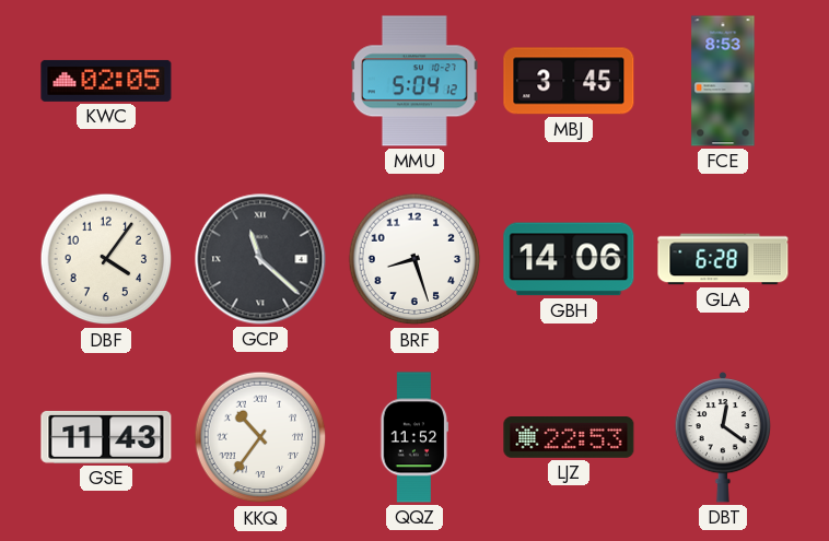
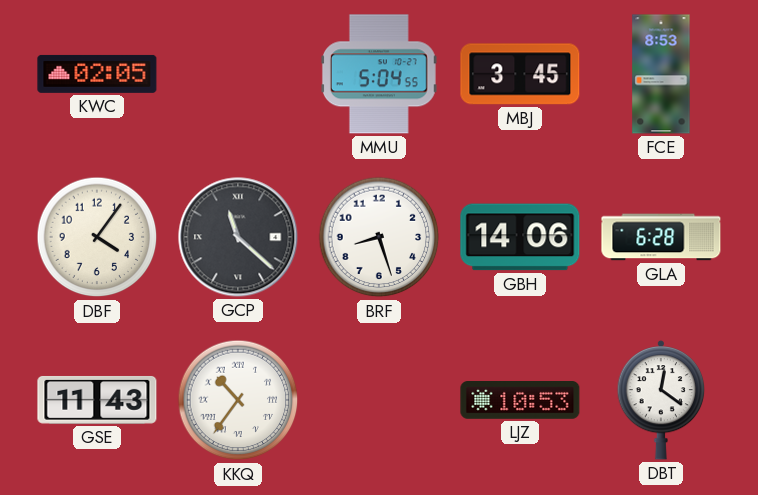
MMU: 5:04:12 -> 5:04:55 (379, 74)
QQZ: 11:52 -> none (414, 437)
LJZ: 22:53 -> 10:53 (520, 401)
